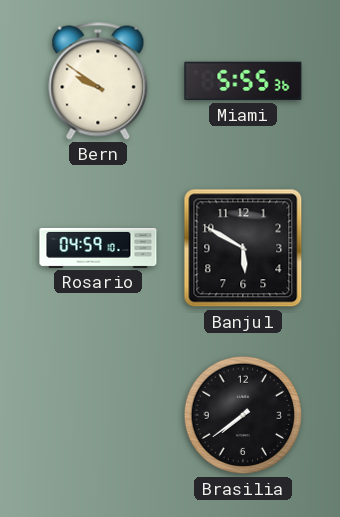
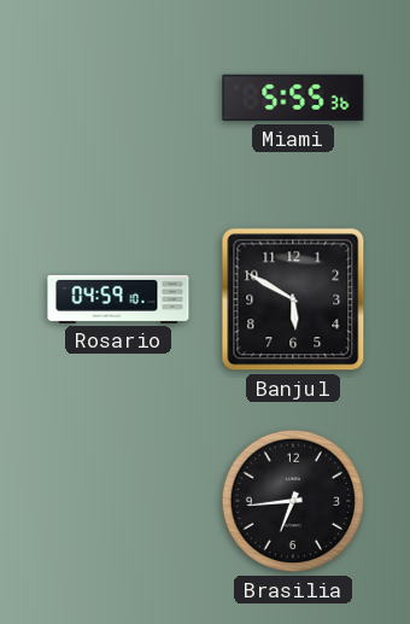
Bern: 9:51 -> none (98, 81)
Brasilia: 7:39 -> 6:44 (293, 501)
